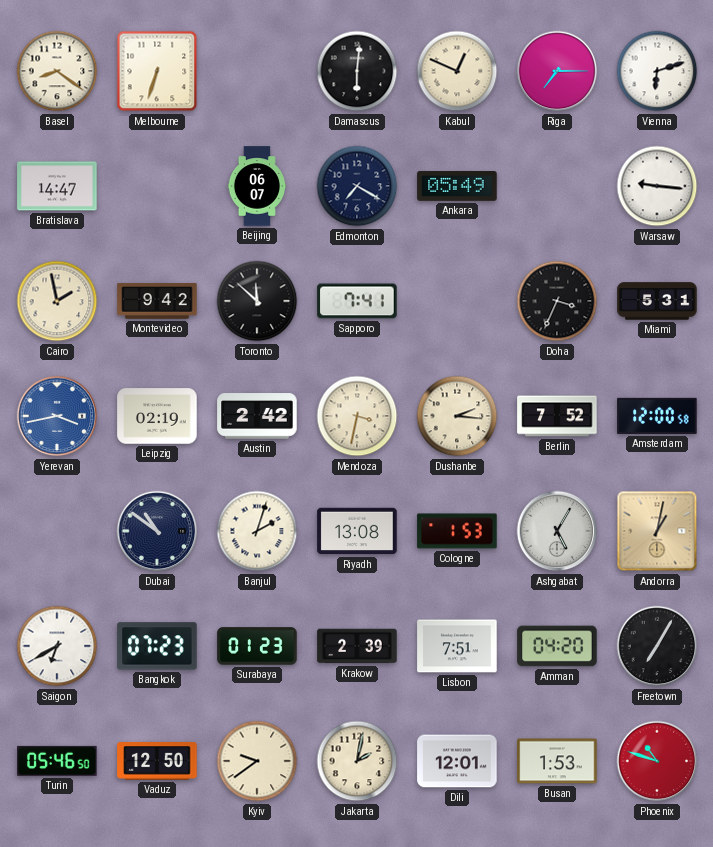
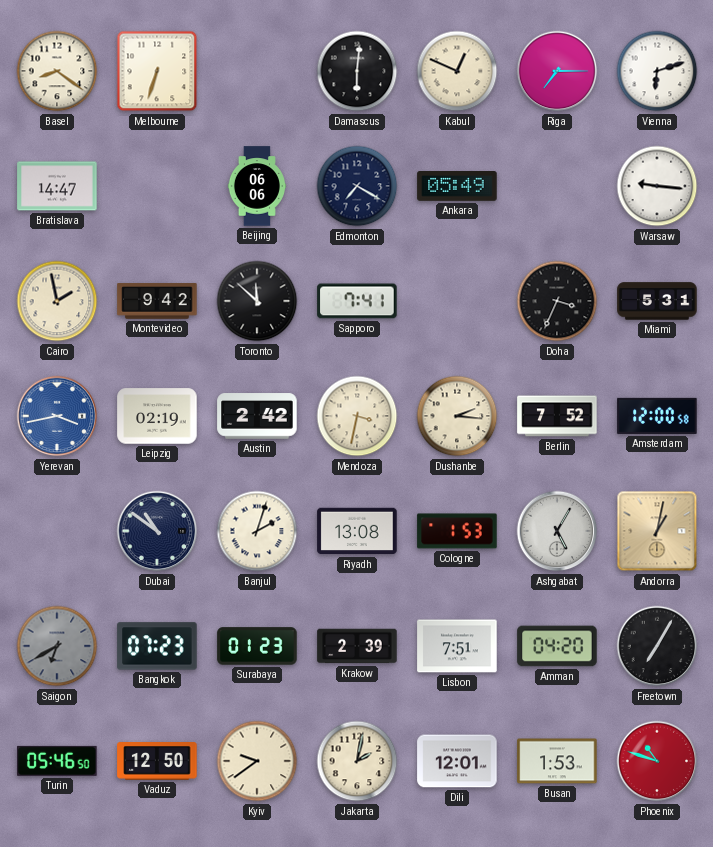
Beijing: 06:07 -> 06:06 (256, 186)
Saigon dial: white -> grey (57, 646)
